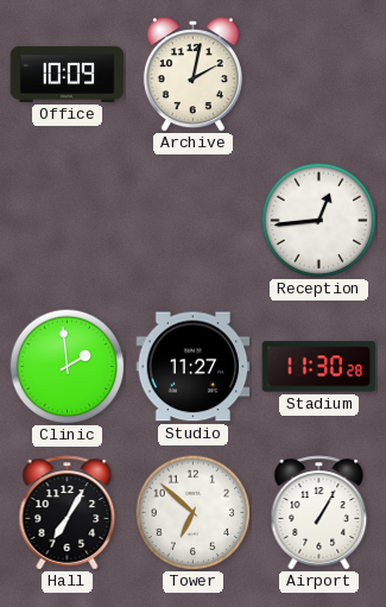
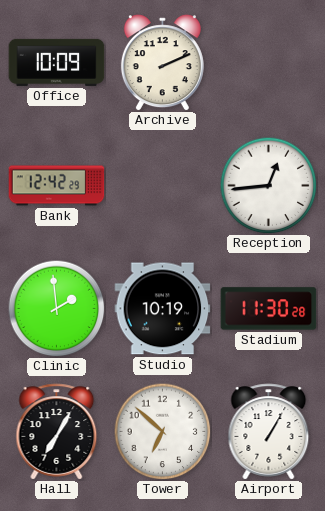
Archive: 2:02 -> 2:11 (162, 63)
Bank: none -> 12:42 (57, 186)
Studio: 11:27 -> 10:19 (163, 309)
